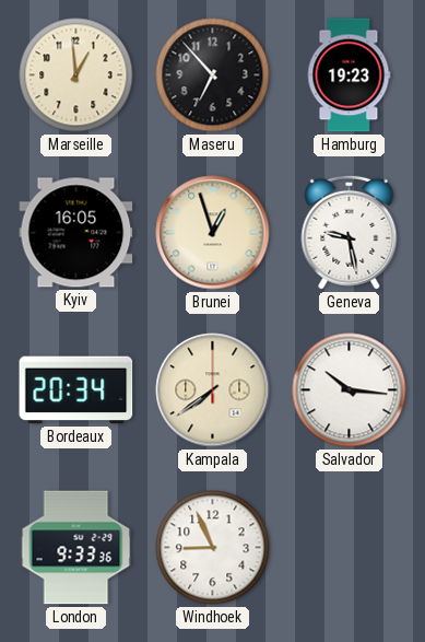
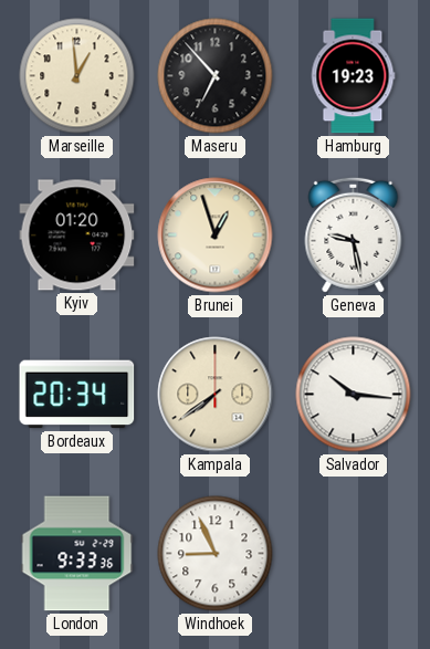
Kyiv: 16:05 -> 01:20 (77, 235)
